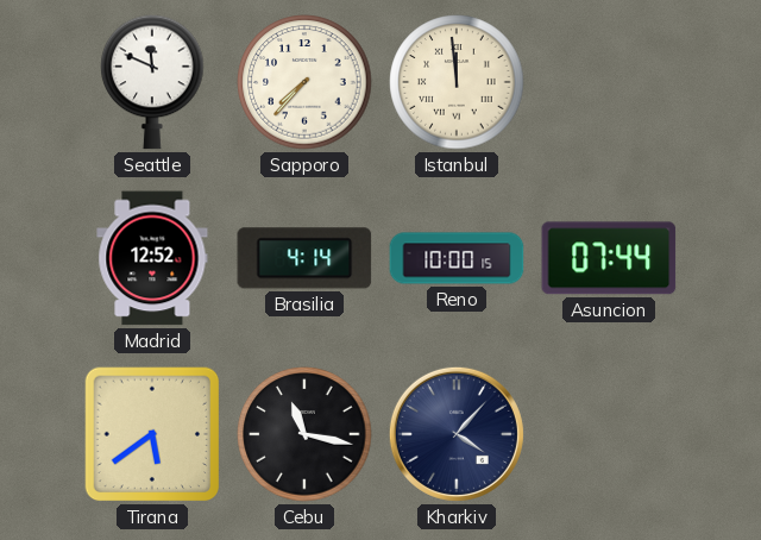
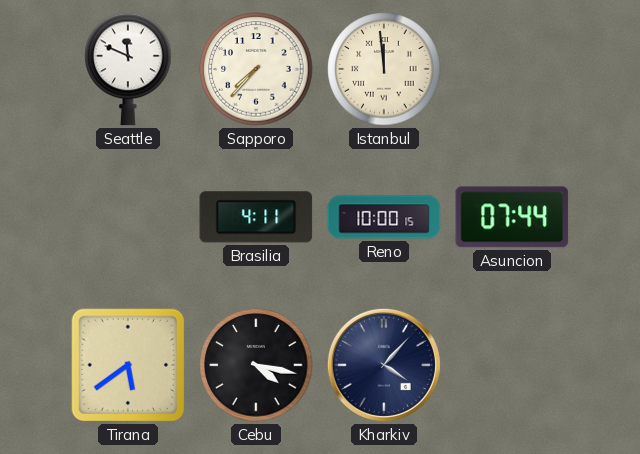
Madrid: 12:52 -> none (152, 258)
Brasilia: 4:14 -> 4:11 (256, 217)
Cebu: 11:17 -> 4:17 (256, 365)
